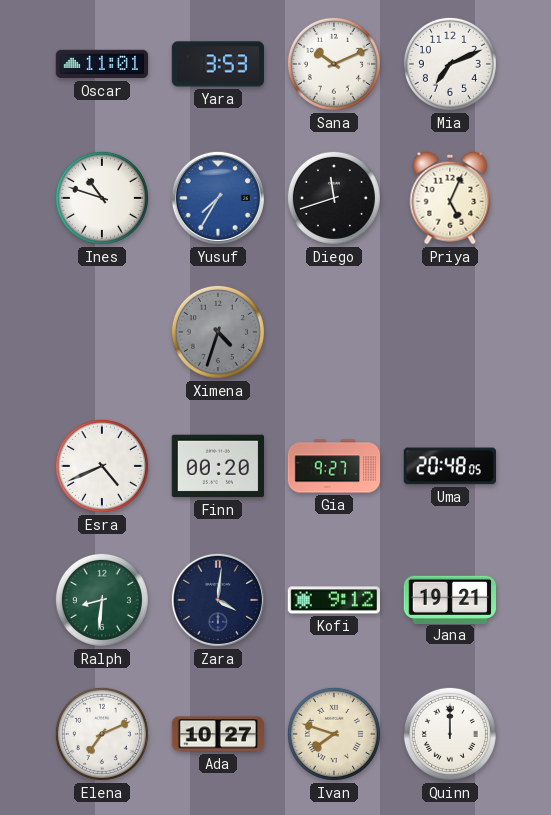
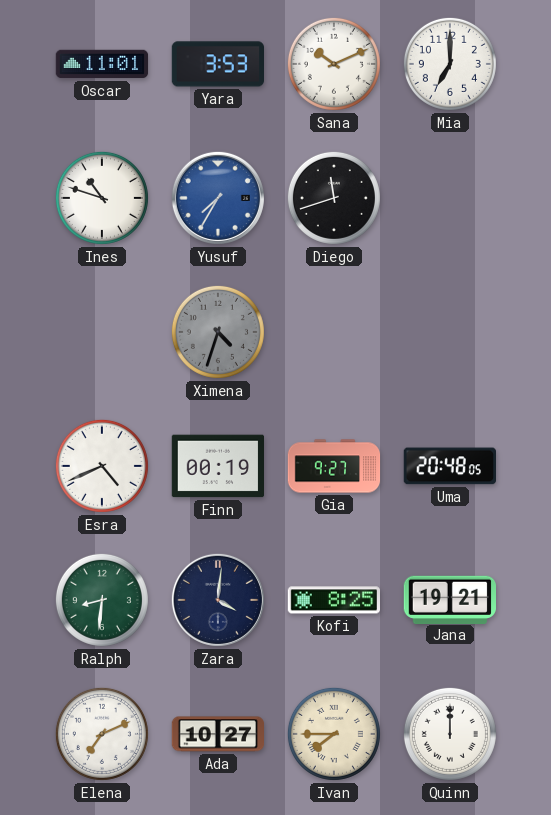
Mia: 7:11 -> 7:00 (450, 64)
Priya: 5:04 -> none (450, 198)
Finn: 00:20 -> 00:19 (217, 466)
Kofi: 9:12 -> 8:25 (334, 600)
Ivan: 7:48 -> 7:45 (334, 734)
